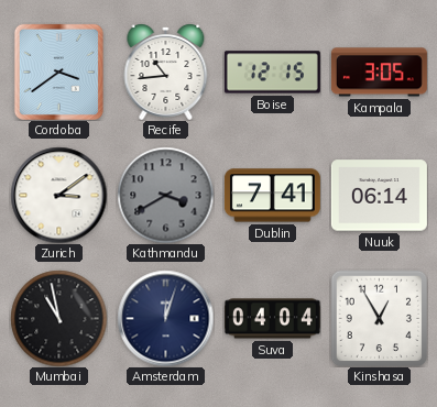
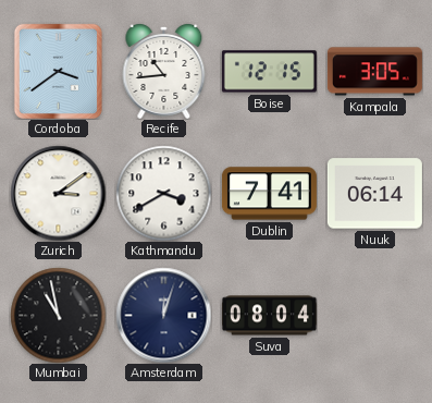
Kathmandu dial: grey -> white (163, 193)
Suva: 04:04 -> 08:04 (269, 316)
Kinshasa: 12:55 -> none (379, 318)
